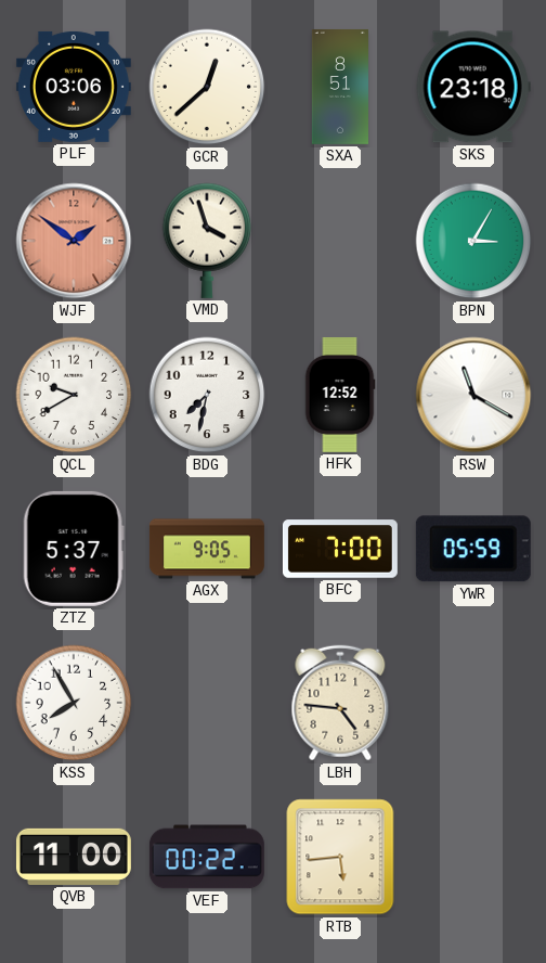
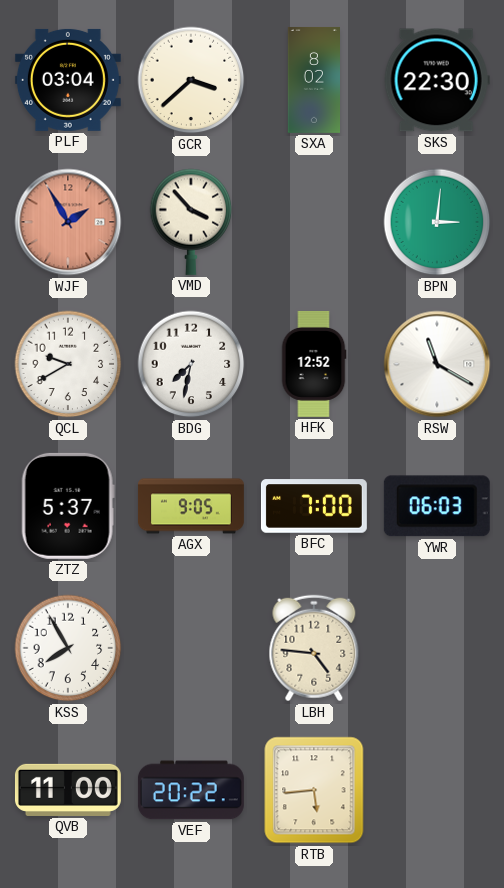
PLF: 03:06 -> 03:04 (68, 80)
GCR: 12:38 -> 3:38 (191, 80)
SXA: 8:51 -> 8:02 (313, 80)
SKS: 23:18 -> 22:30 (437, 80)
WJF: 1:51 -> 1:55 (68, 222)
VMD: 3:57 -> 3:53 (191, 222)
BPN: 3:05 -> 3:01 (437, 222)
YWR: 05:59 -> 06:03 (437, 506)
VEF: 00:22 -> 20:22 (191, 790)
